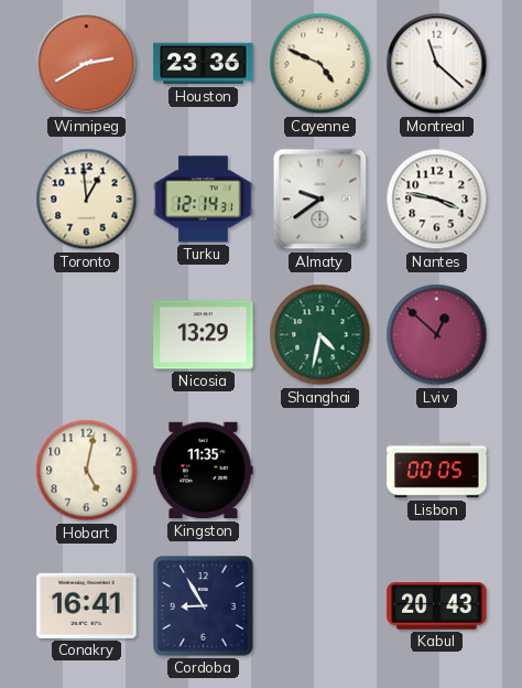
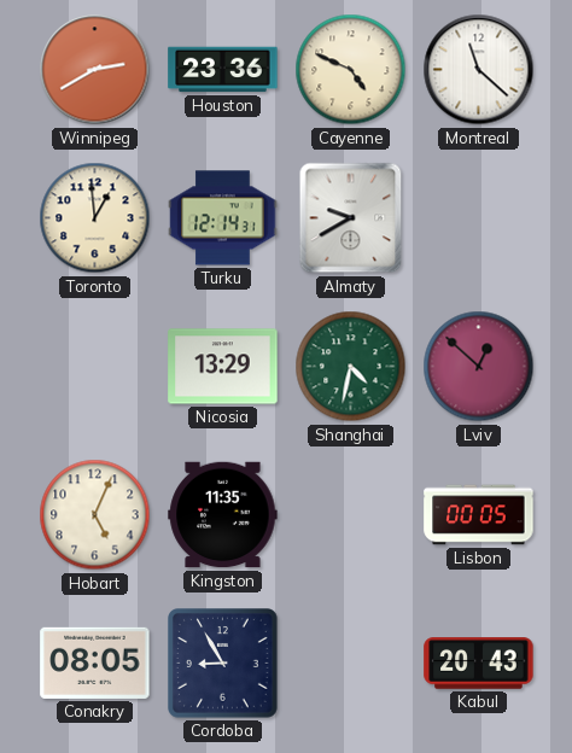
Almaty: 9:39 -> 9:40 (351, 218)
Nantes: 3:47 -> none (437, 200)
Hobart: 5:02 -> 5:04 (95, 515)
Conakry: 16:41 -> 08:05 (95, 662)
